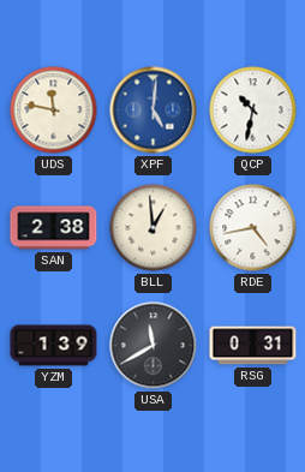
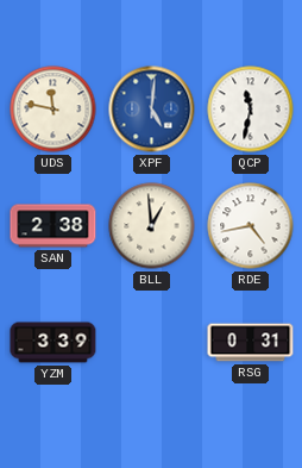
QCP: 10:32 -> 11:32 (251, 110)
YZM: 1:39 -> 3:39 (54, 343)
USA: 11:40 -> none (154, 346)
